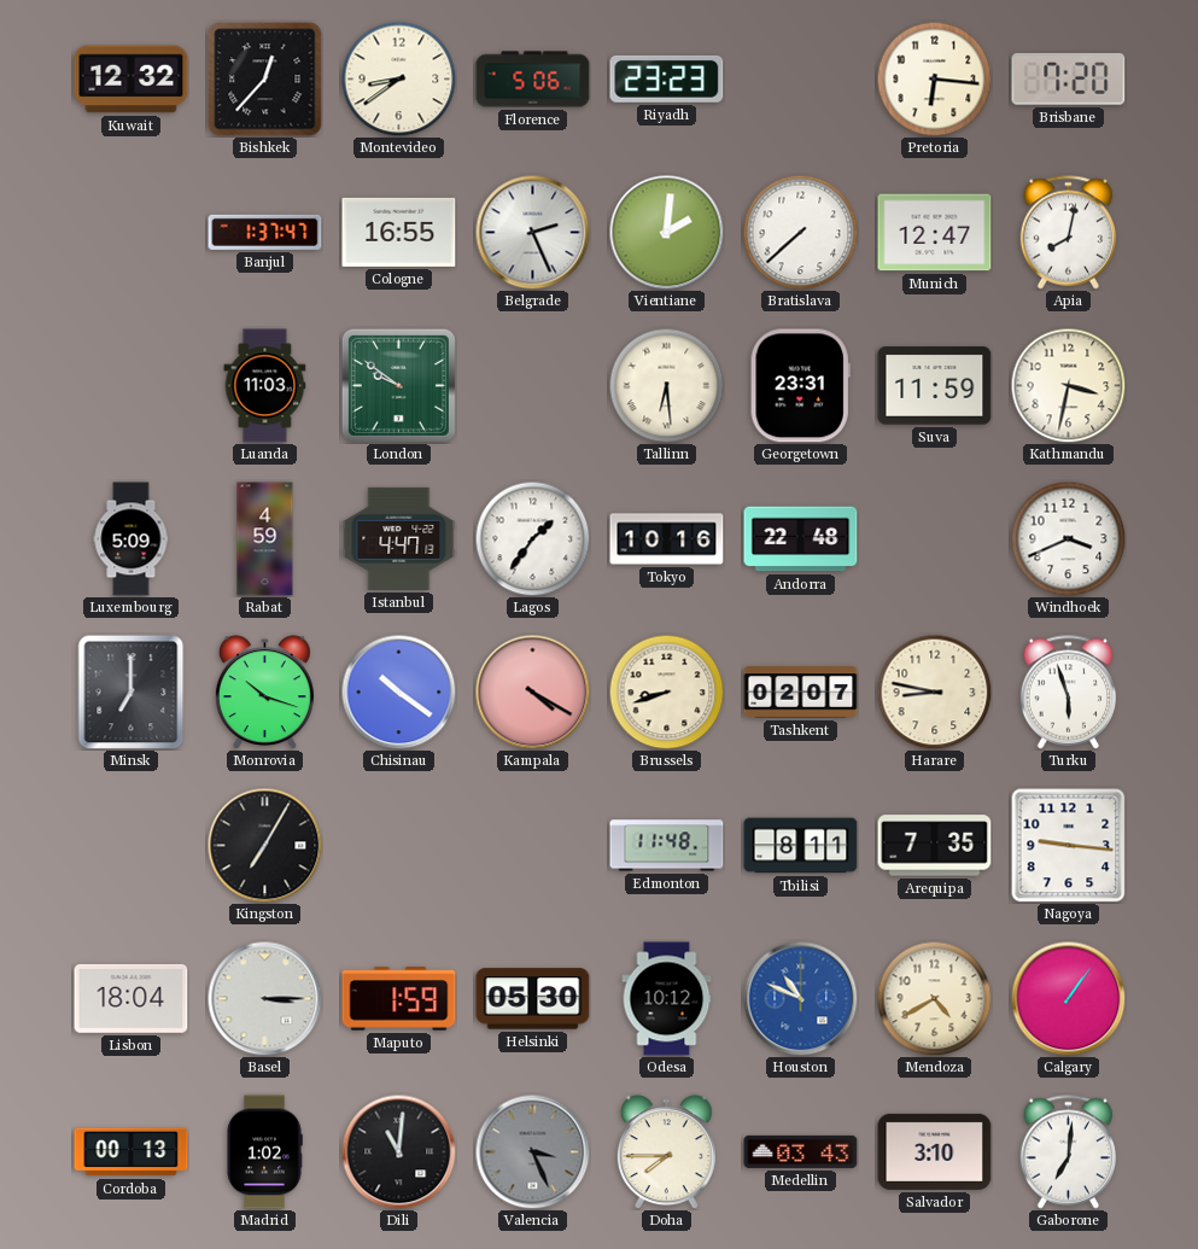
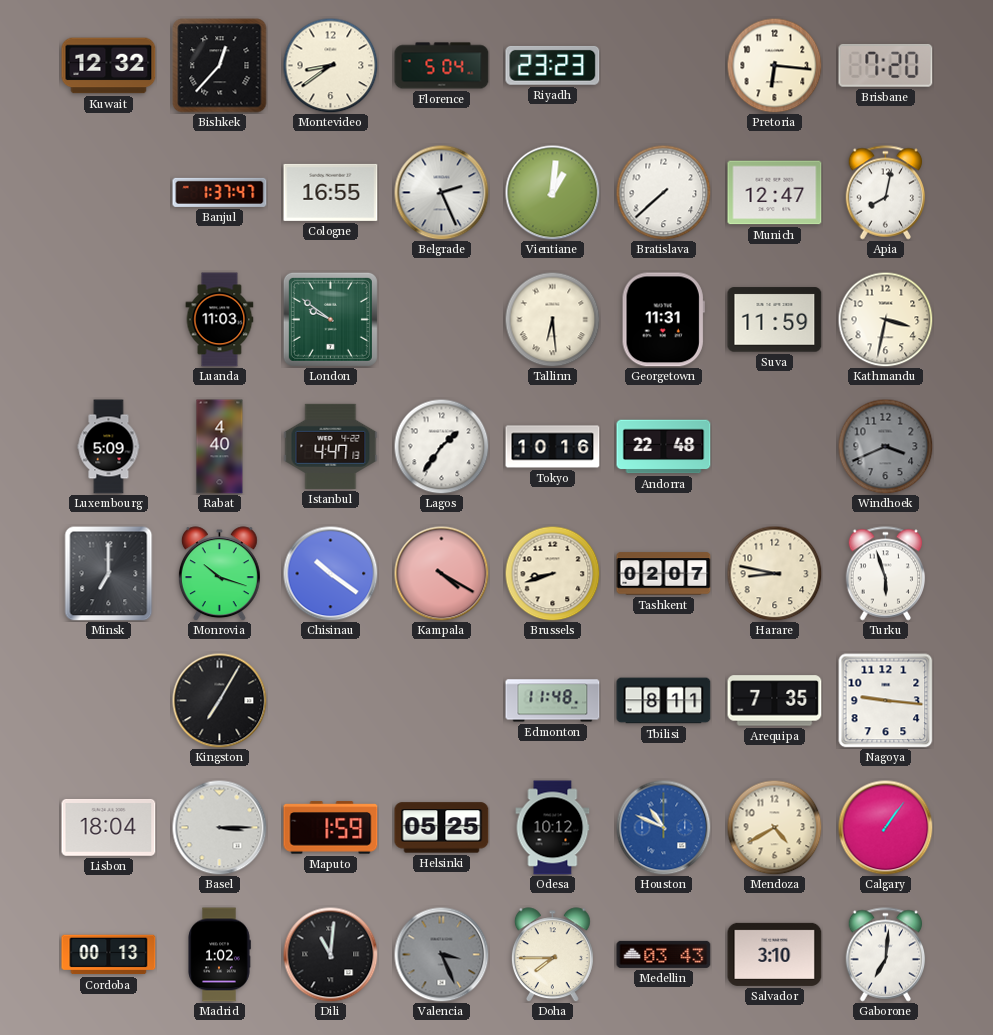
Florence: 5:06 -> 5:04 (442, 66)
Vientiane: 2:01 -> 1:01 (552, 192)
Georgetown: 23:31 -> 11:31 (663, 320)
Rabat: 4:59 -> 4:40 (220, 447)
Windhoek dial: white -> grey (885, 446)
Helsinki: 05:30 -> 05:25 (442, 828)
